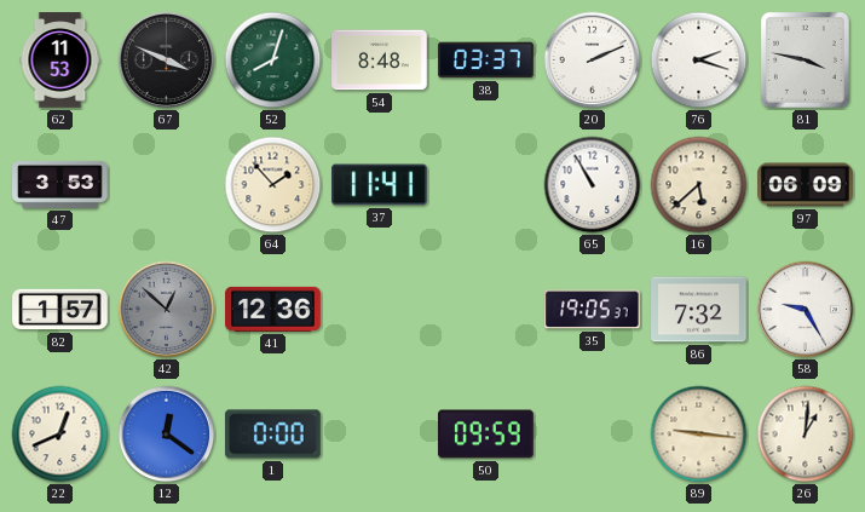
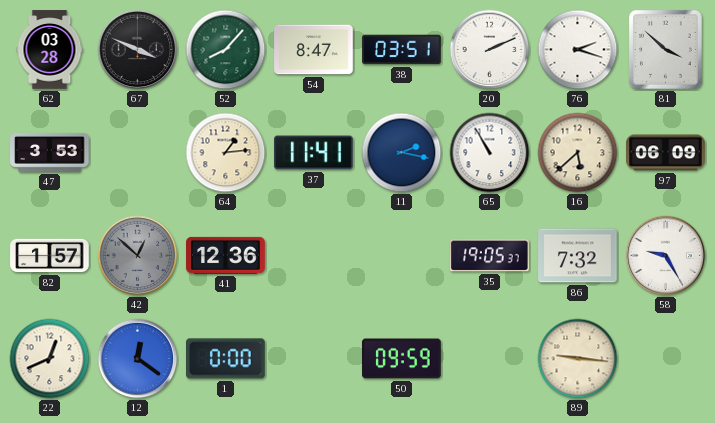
62: 11:53 -> 03:28 (50, 50)
52: 8:03 -> 8:07 (226, 50)
54: 8:48 -> 8:47 (314, 50)
38: 03:37 -> 03:51 (402, 50)
81: 3:47 -> 3:52 (665, 49)
64: 1:53 -> 1:14 (226, 153)
11: none -> 2:17 (402, 153)
26: 1:01 -> none (806, 435)
